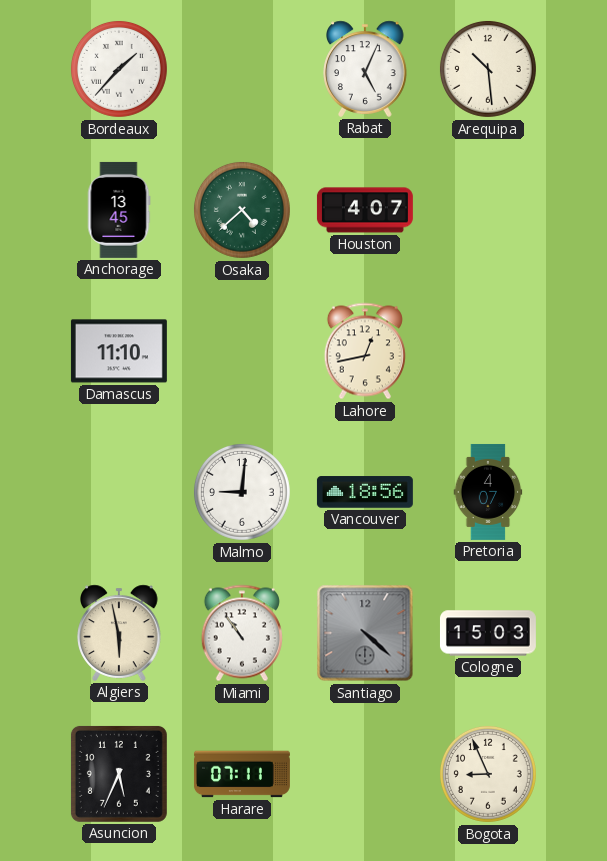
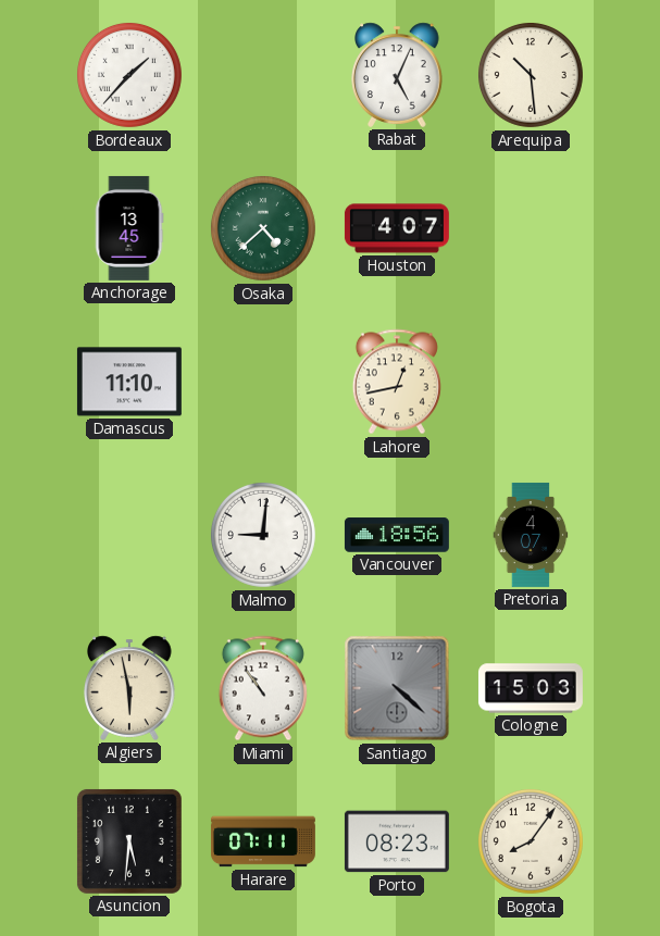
Asuncion: 5:34 -> 5:31 (129, 841)
Porto: none -> 08:23 (397, 841)
Bogota: 8:56 -> 8:06 (531, 841)
